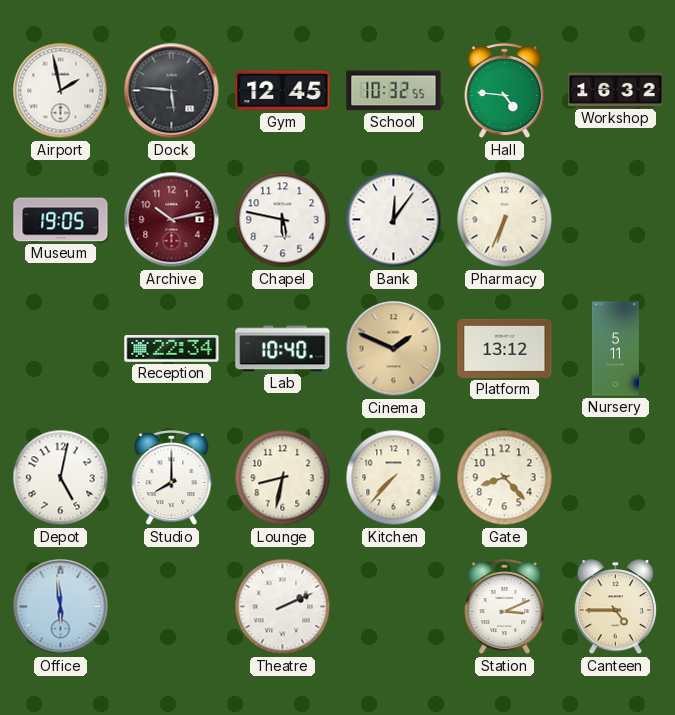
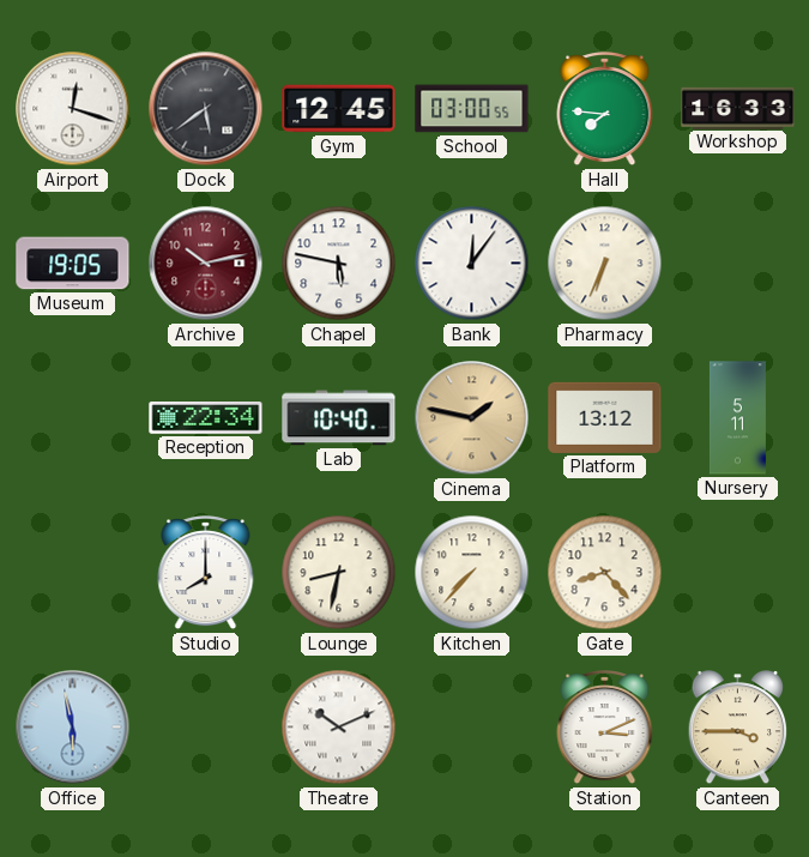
Airport: 1:58 -> 12:18 (73, 109)
Dock: 5:46 -> 5:39 (206, 109)
School: 10:32 -> 03:00 (472, 109)
Hall: 4:46 -> 7:46 (605, 109)
Workshop: 16:32 -> 16:33 (738, 108)
Cinema: 1:49 -> 1:47 (472, 418)
Depot: 5:02 -> none (61, 478)
Office: 5:59 -> 5:58 (73, 728)
Theatre: 2:11 -> 10:11 (339, 728)
Canteen: 4:45 -> 3:45 (738, 729)
